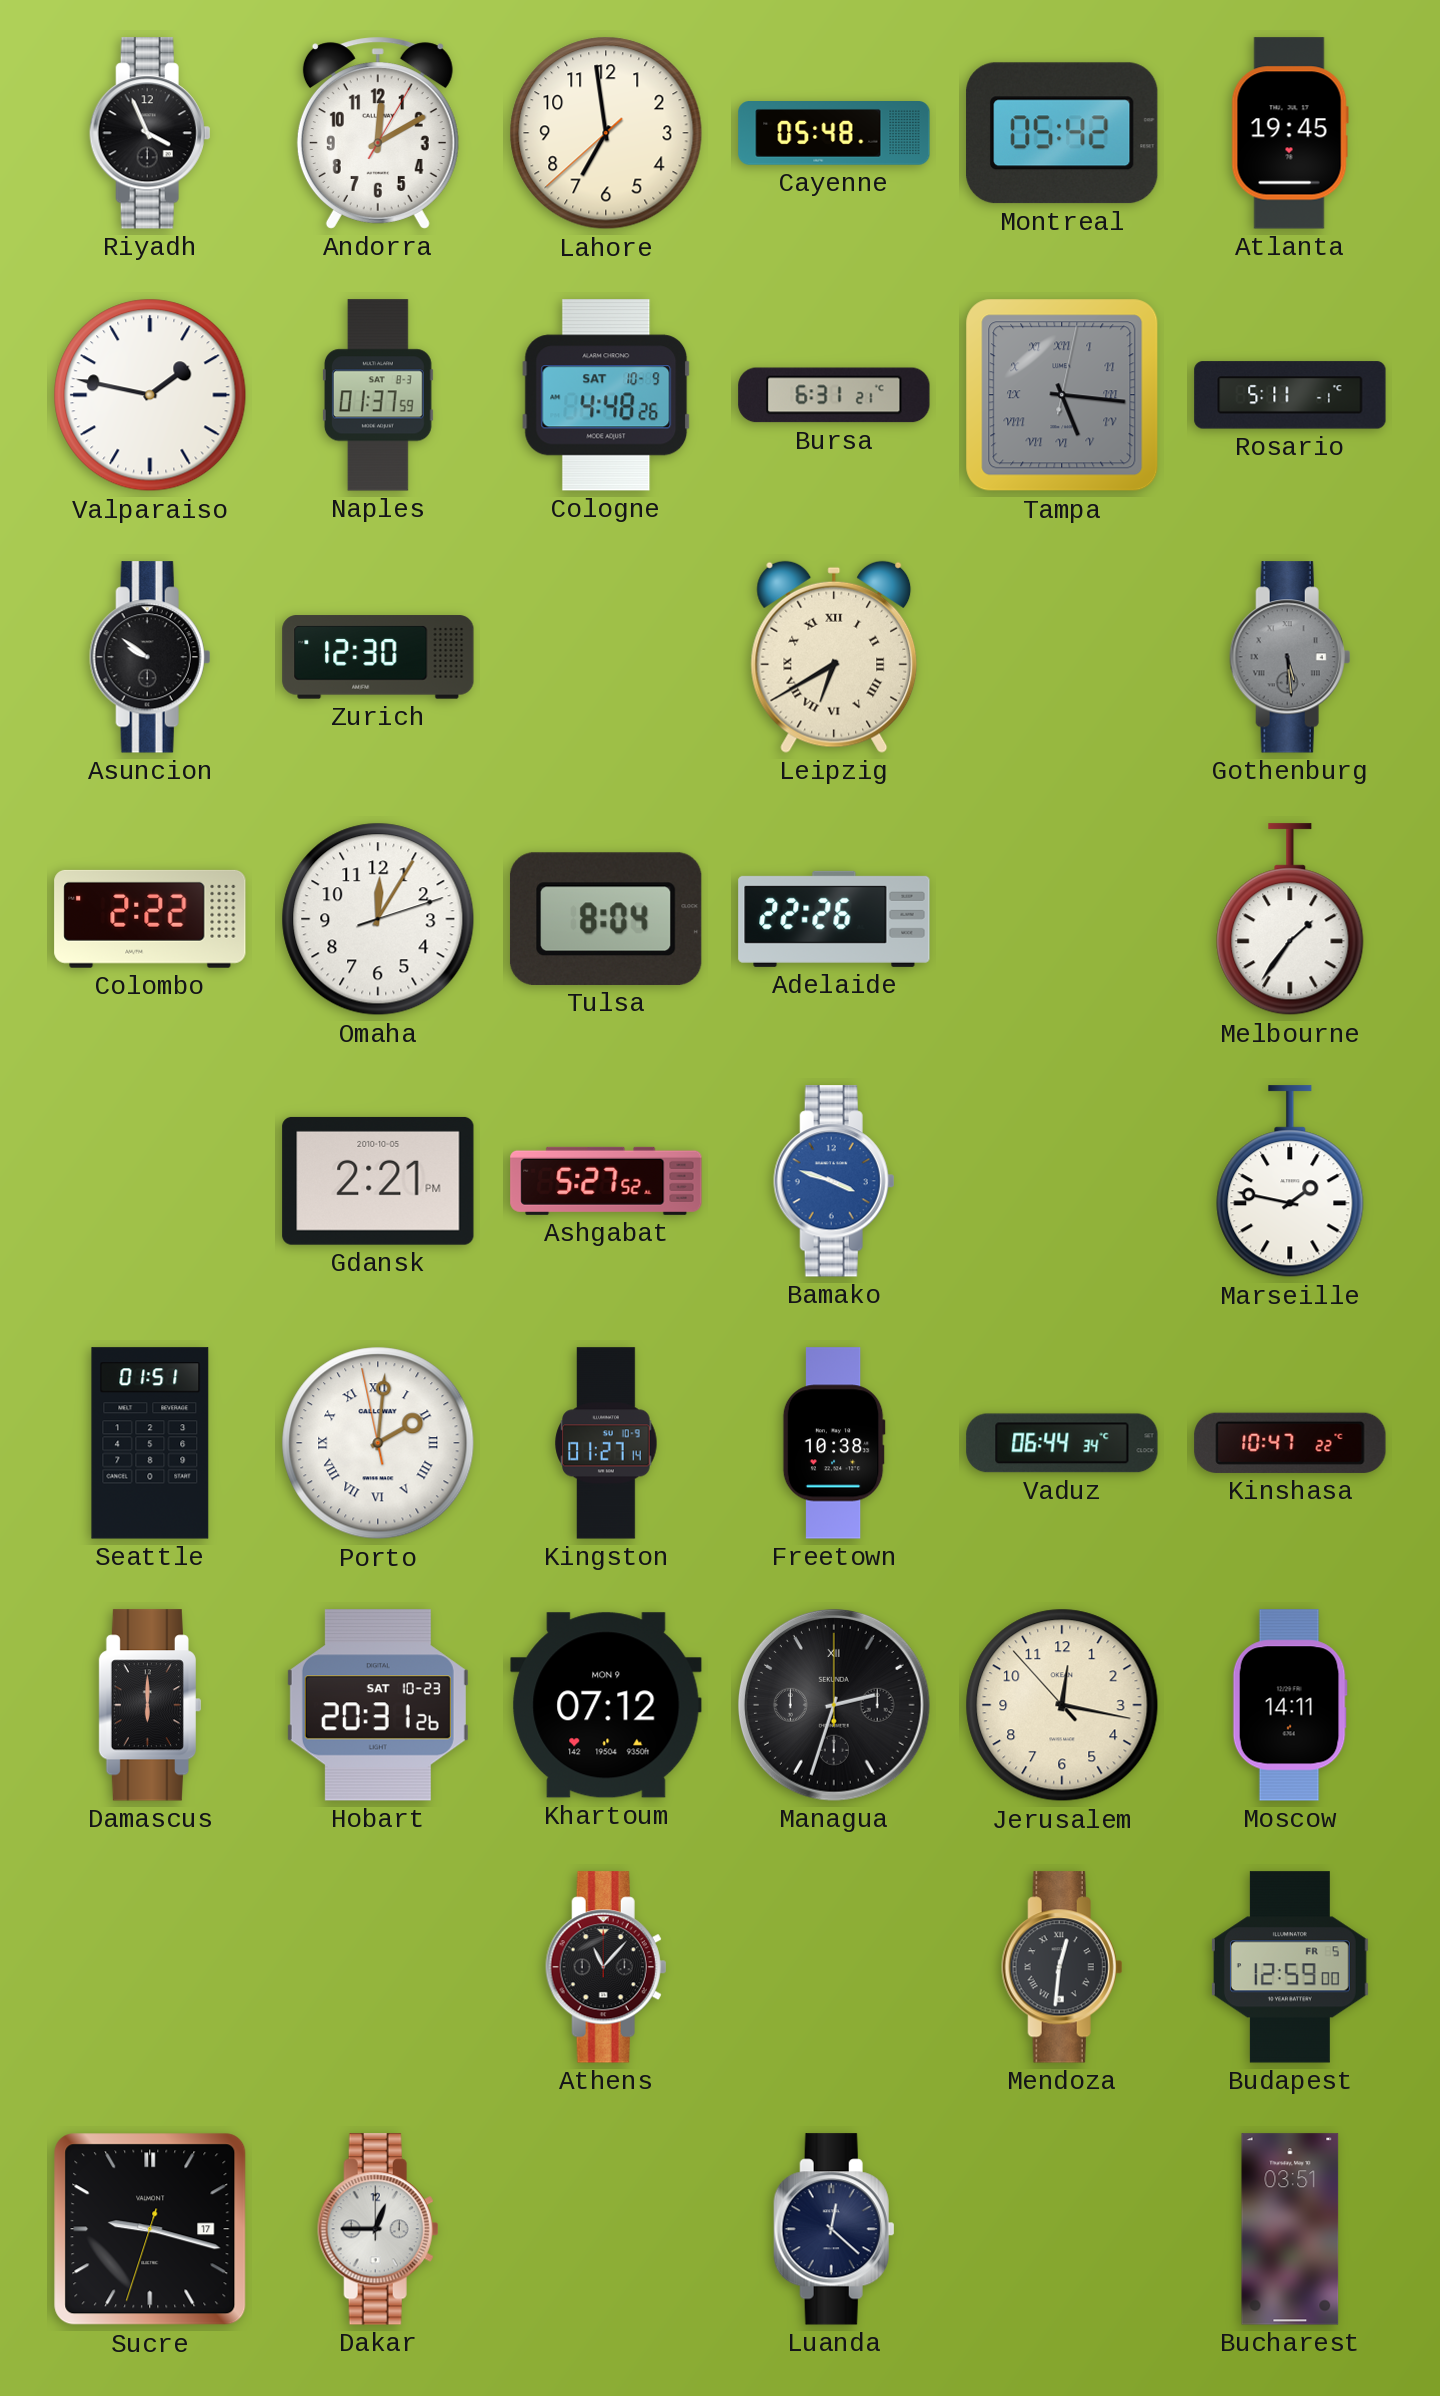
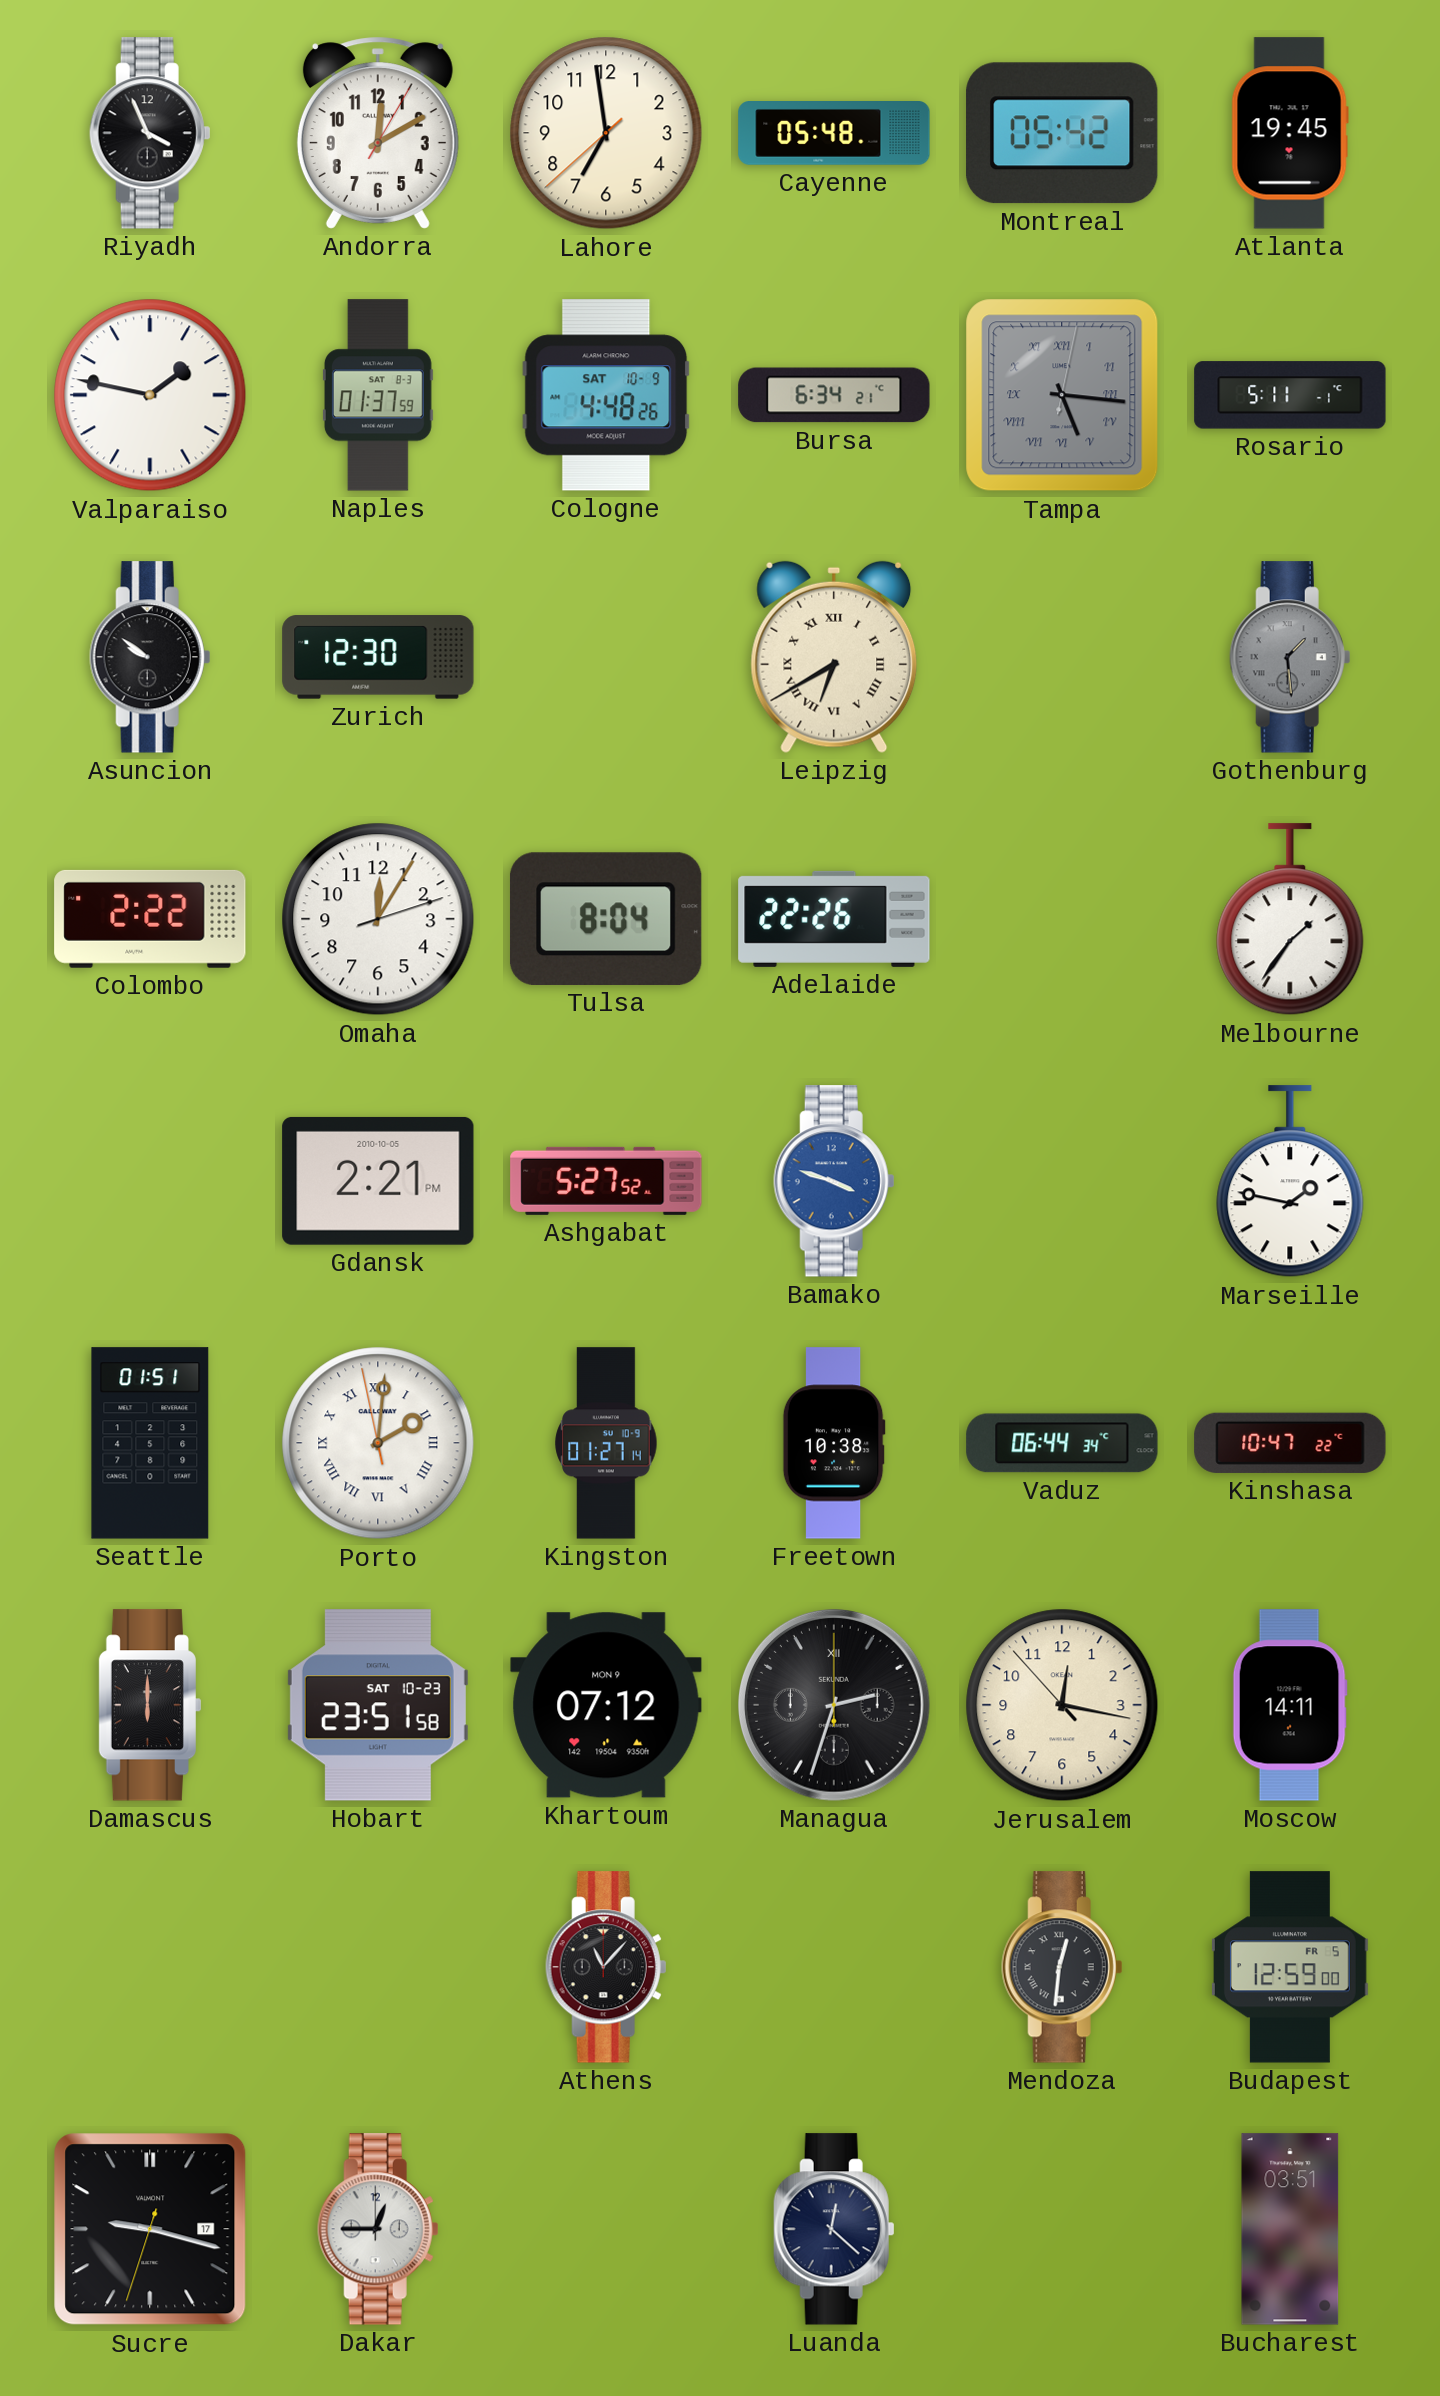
Bursa: 6:31 -> 6:34 (834, 395)
Gothenburg: 5:29 -> 1:29 (1290, 657)
Hobart: 20:31 -> 23:51 (378, 1705)
